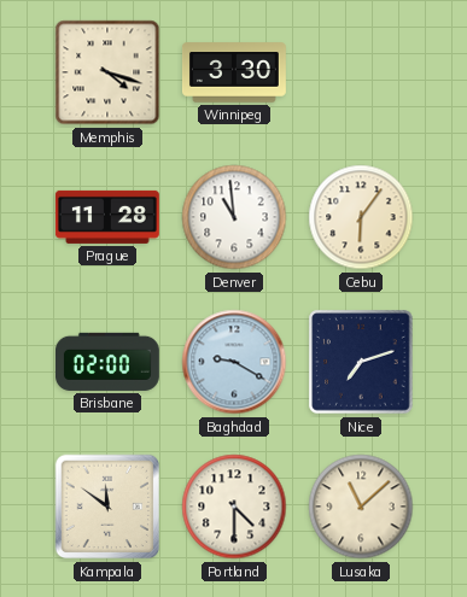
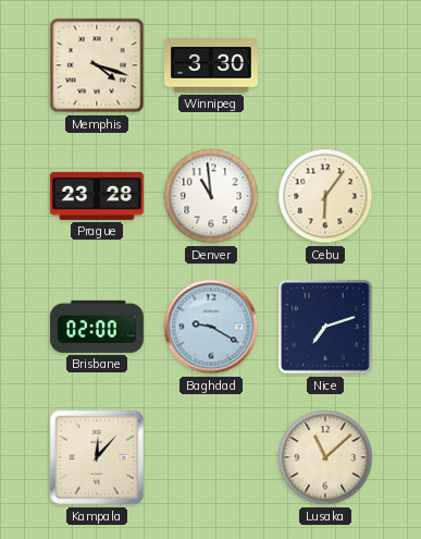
Prague: 11:28 -> 23:28 (97, 196)
Kampala: 11:51 -> 12:07 (97, 457)
Portland: 4:30 -> none (234, 507)
